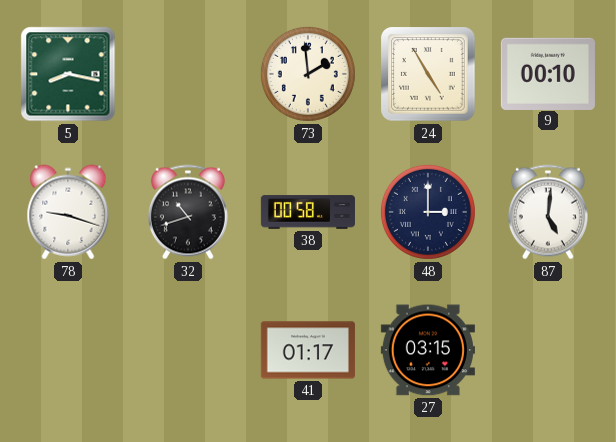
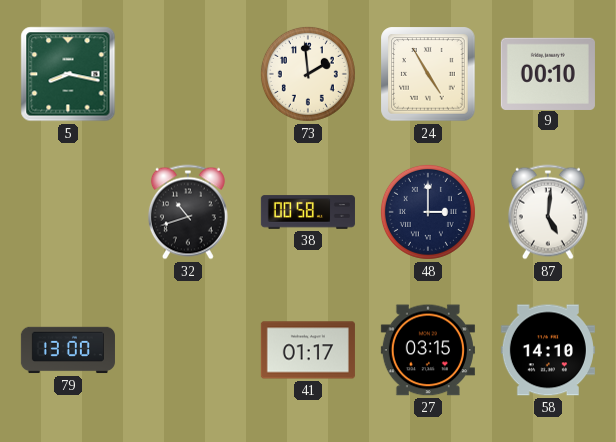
78: 9:18 -> none (68, 212)
79: none -> 13:00 (68, 350)
58: none -> 14:10 (548, 350)
